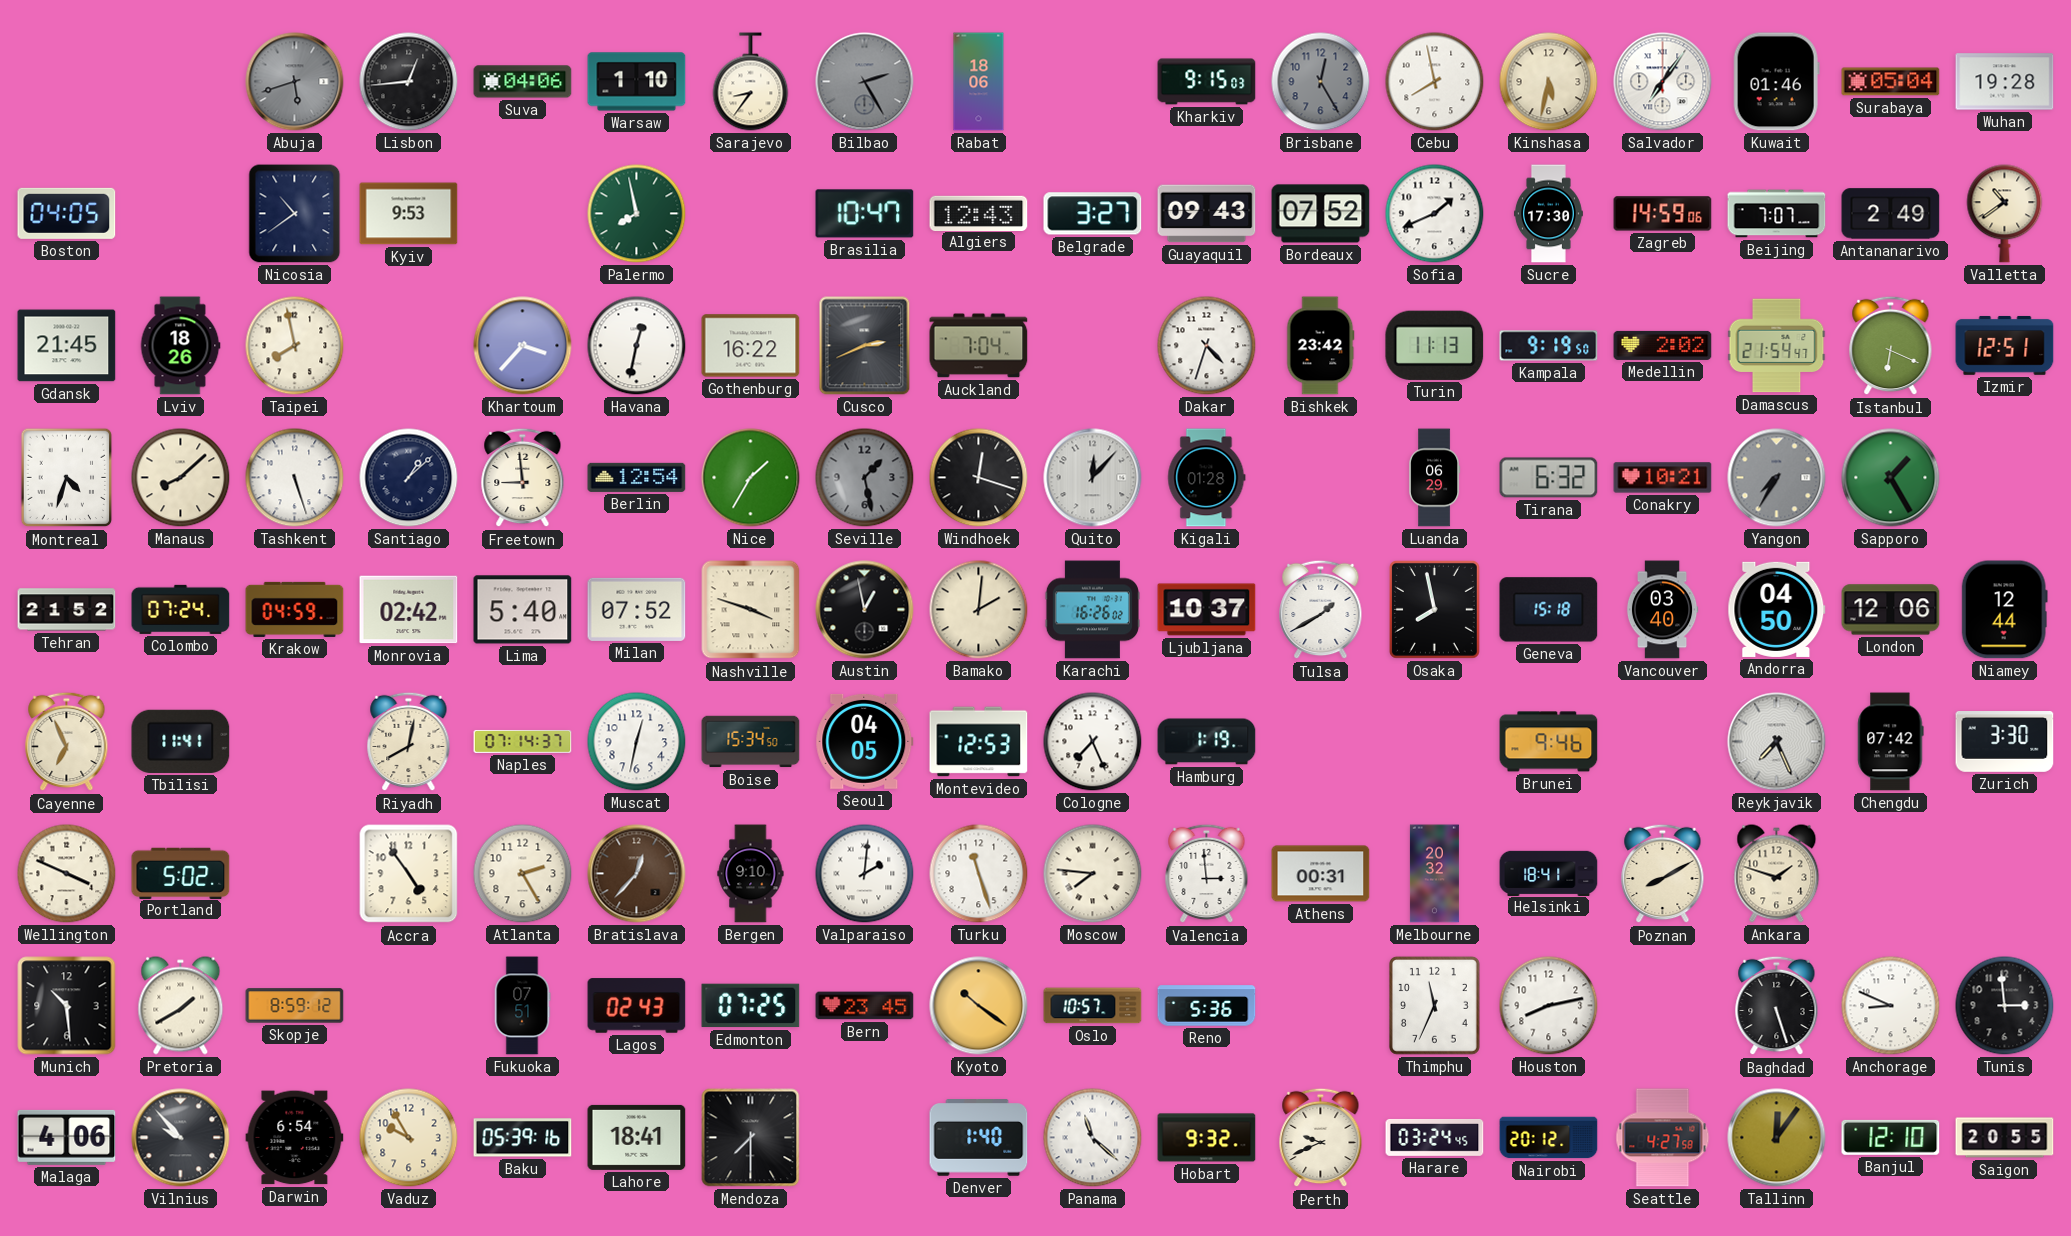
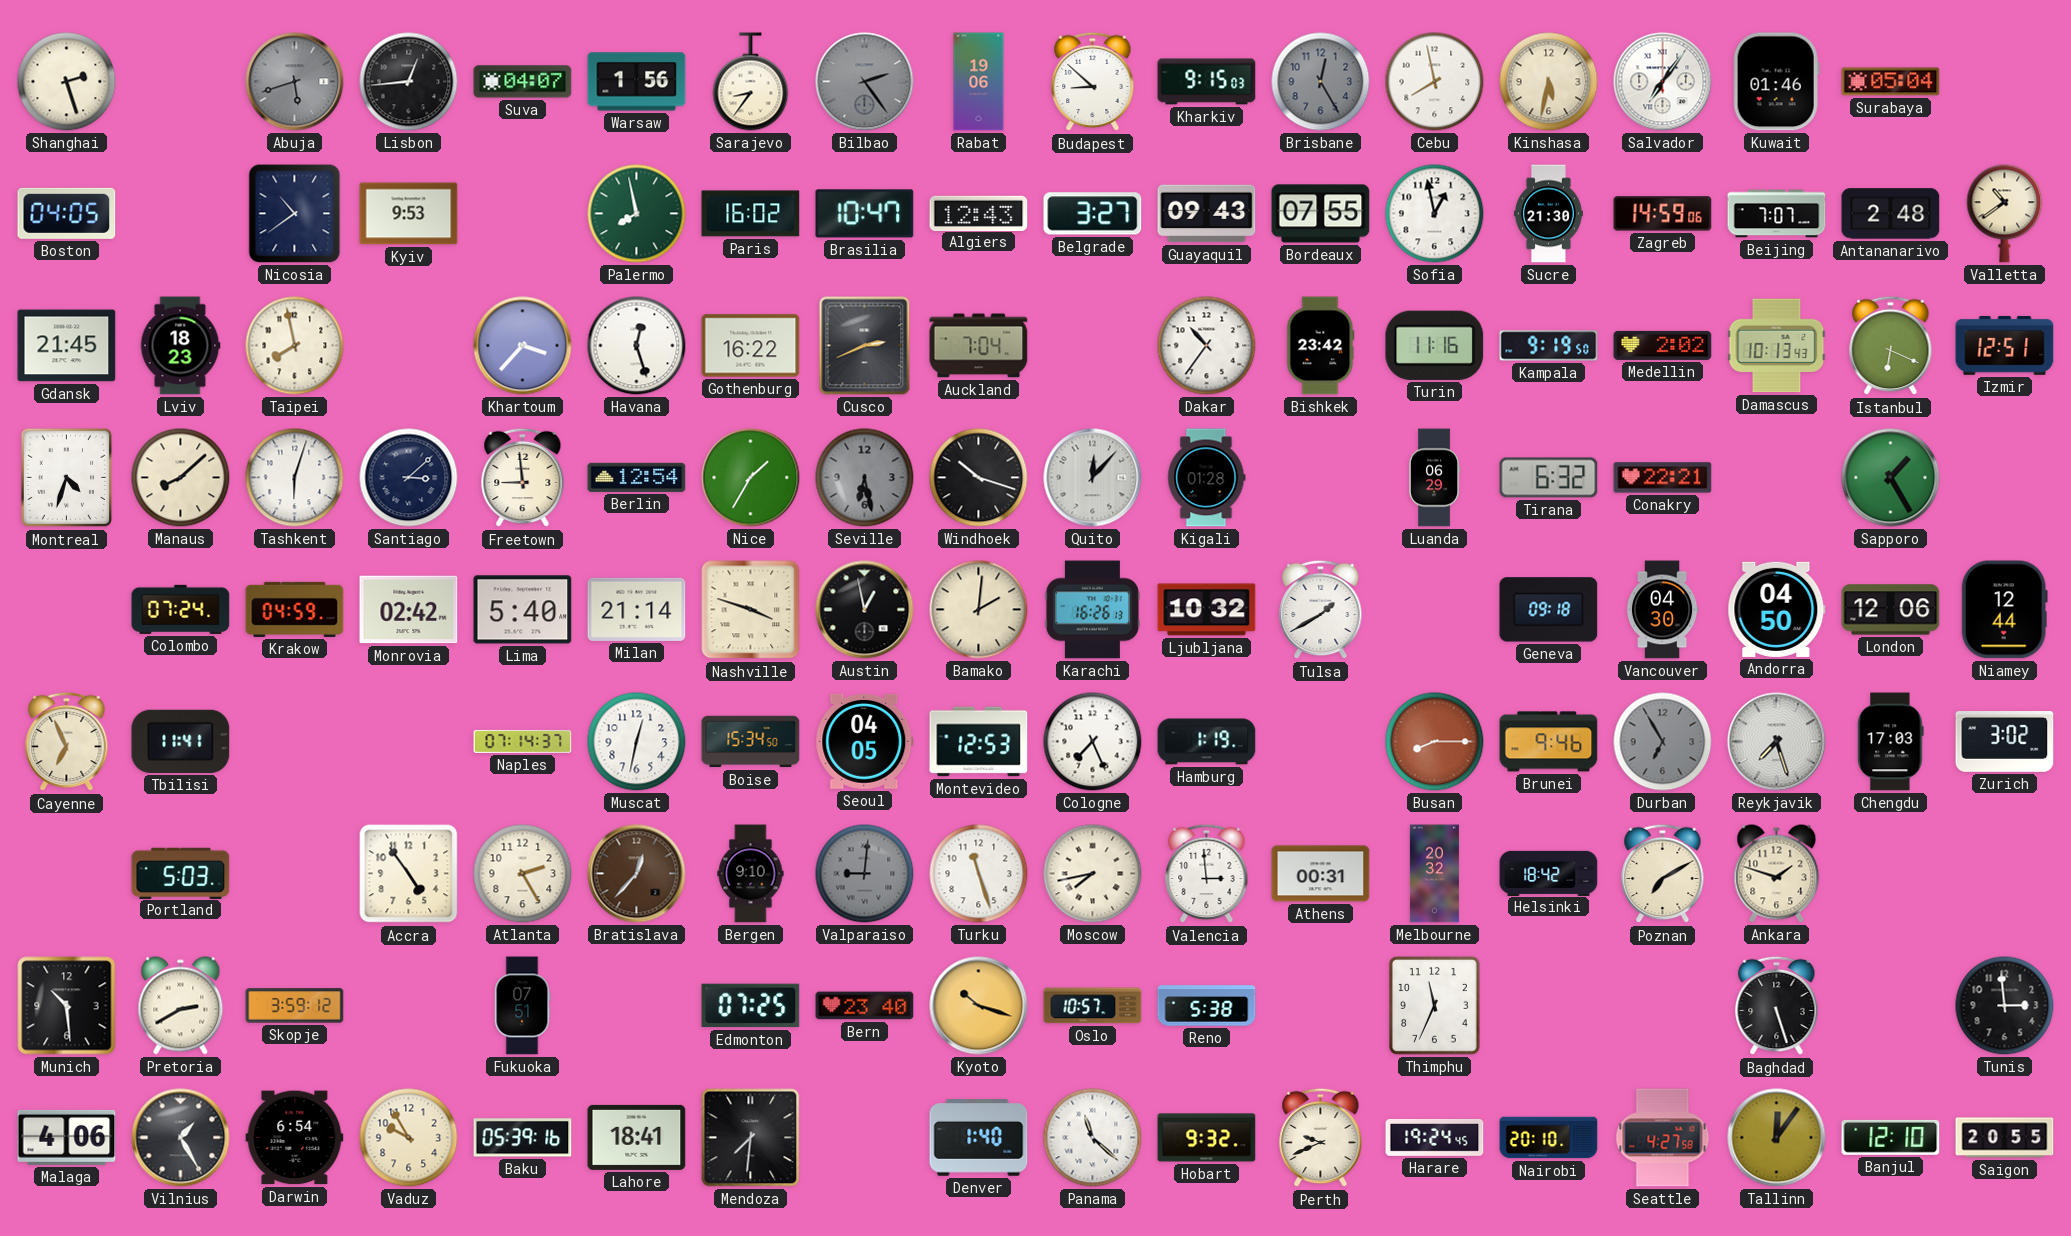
Shanghai: none -> 2:27 (67, 82)
Suva: 04:06 -> 04:07 (523, 82)
Warsaw: 1:10 -> 1:56 (637, 82)
Bilbao: 2:25 -> 2:24 (865, 82)
Rabat: 18:06 -> 19:06 (979, 82)
Budapest: none -> 8:52 (1093, 82)
Wuhan: 19:28 -> none (2005, 82)
Paris: none -> 16:02 (751, 214)
Bordeaux: 07:52 -> 07:55 (1321, 214)
Sofia: 1:41 -> 12:58 (1435, 214)
Sucre: 17:30 -> 21:30 (1548, 214)
Antananarivo: 2:49 -> 2:48 (1891, 214)
Lviv: 18:26 -> 18:23 (180, 346)
Havana: 12:32 -> 12:27 (637, 346)
Dakar: 4:33 -> 10:36 (1207, 346)
Turin: 11:13 -> 11:16 (1435, 345)
Damascus: 21:54 -> 10:13 (1777, 346)
Tashkent: 5:27 -> 6:03 (295, 478)
Santiago: 1:08 -> 3:08 (409, 478)
Seville: 1:28 -> 6:28 (865, 478)
Windhoek: 12:18 -> 10:18 (979, 478)
Conakry: 10:21 -> 22:21 (1663, 478)
Yangon: 7:35 -> none (1777, 478)
Tehran: 21:52 -> none (67, 610)
Milan: 07:52 -> 21:14 (637, 609)
Karachi: 16:26:02 -> 16:26:13 (1092, 610)
Ljubljana: 10:37 -> 10:32 (1207, 610)
Osaka: 7:58 -> none (1434, 609)
Geneva: 15:18 -> 09:18 (1549, 610)
Vancouver: 03:40 -> 04:30 (1662, 610)
Riyadh: 8:02 -> none (409, 742)
Busan: none -> 8:15 (1435, 742)
Durban: none -> 6:55 (1663, 742)
Reykjavik: 7:26 -> 7:27 (1777, 742)
Chengdu: 07:42 -> 17:03 (1891, 742)
Zurich: 3:30 -> 3:02 (2005, 742)
Wellington: 3:49 -> none (67, 874)
Portland: 5:02 -> 5:03 (181, 873)
Valparaiso: 2:01 -> 9:01 (865, 874)
Valparaiso dial: white -> grey (865, 874)
Moscow: 7:46 -> 7:43 (1093, 874)
Helsinki: 18:41 -> 18:42 (1549, 873)
Poznan: 8:10 -> 7:10 (1663, 874)
Pretoria: 1:40 -> 2:40 (181, 1006)
Skopje: 8:59 -> 3:59 (295, 1006)
Lagos: 02:43 -> none (637, 1006)
Bern: 23:45 -> 23:40 (865, 1006)
Kyoto: 10:21 -> 10:18 (979, 1006)
Reno: 5:36 -> 5:38 (1207, 1006)
Houston: 8:13 -> none (1549, 1006)
Anchorage: 8:49 -> none (1891, 1006)
Vilnius: 9:53 -> 1:25 (181, 1138)
Mendoza: 7:30 -> 7:31 (751, 1138)
Harare: 03:24 -> 19:24 (1435, 1137)
Nairobi: 20:12 -> 20:10 (1549, 1138)
